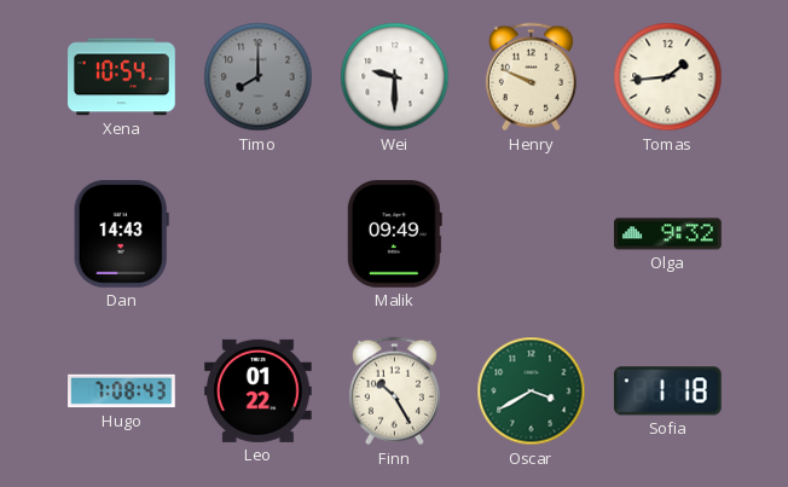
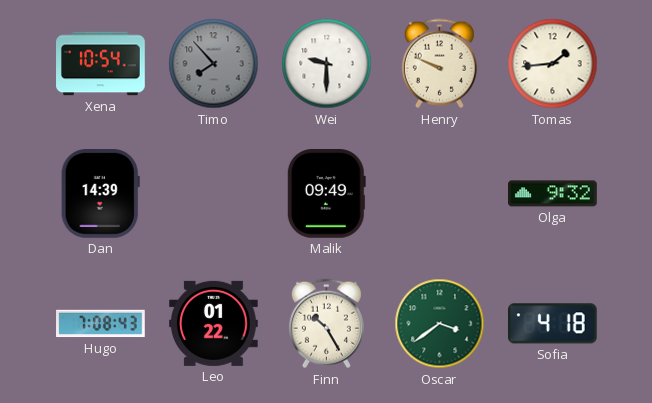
Timo: 8:00 -> 7:53 (214, 64)
Dan: 14:43 -> 14:39 (100, 194)
Oscar: 3:40 -> 3:39 (440, 324)
Sofia: 1:18 -> 4:18 (552, 324)
